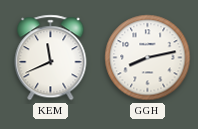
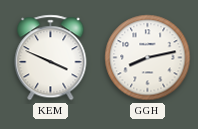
KEM: 11:41 -> 3:49 (51, 58)
